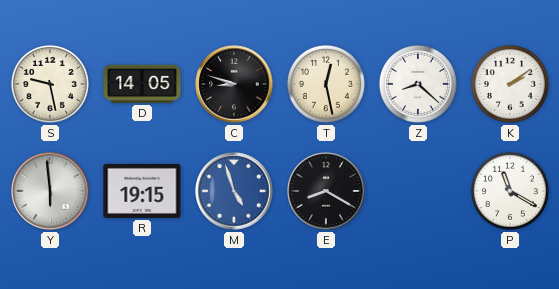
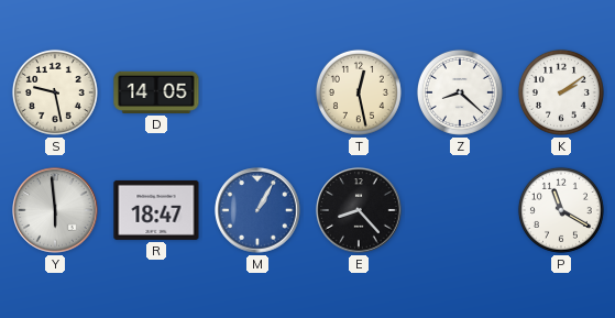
C: 8:48 -> none (234, 84)
R: 19:15 -> 18:47 (156, 210)
M: 4:57 -> 1:05 (257, 210)
E: 8:20 -> 8:23 (359, 210)
